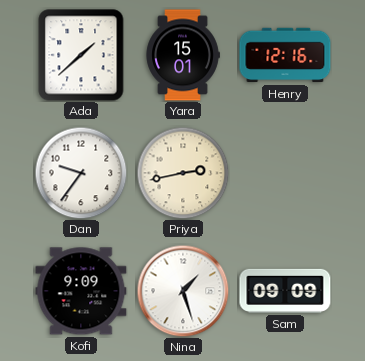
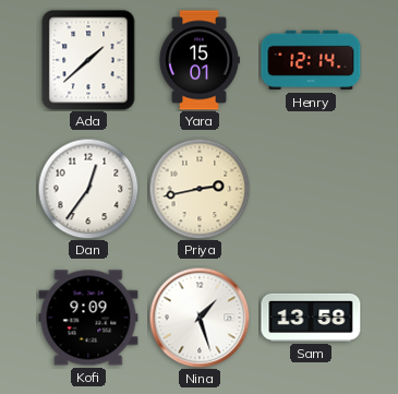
Henry: 12:16 -> 12:14 (311, 60)
Dan: 9:36 -> 12:36 (88, 189)
Sam: 09:09 -> 13:58 (311, 318)
